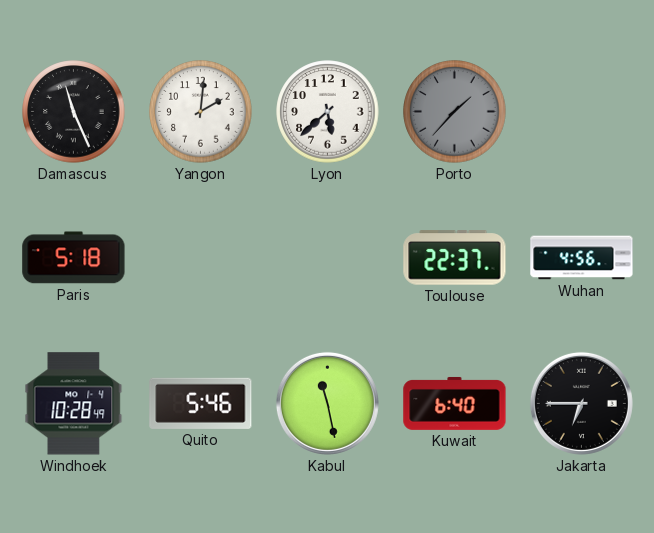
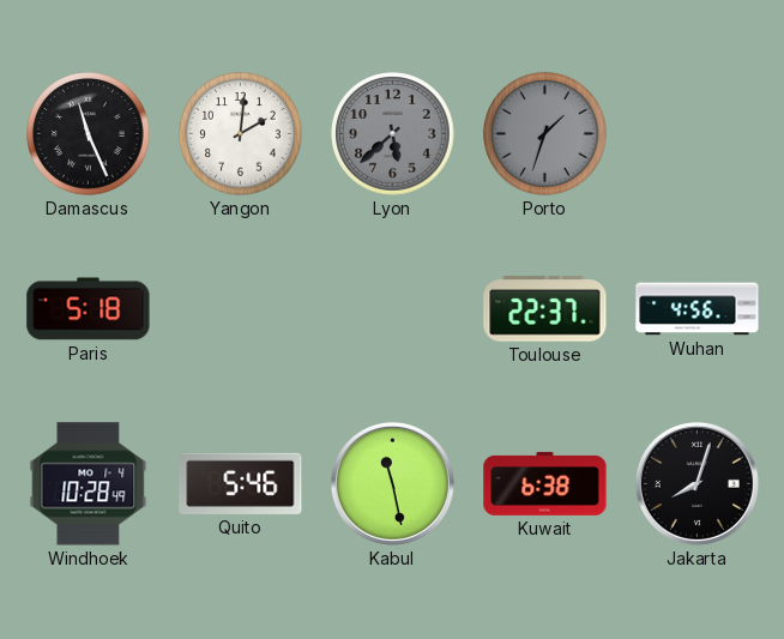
Lyon dial: white -> grey (393, 134)
Porto: 1:37 -> 1:33 (545, 134)
Kuwait: 6:40 -> 6:38 (545, 484)
Jakarta: 6:45 -> 8:03 (696, 483)
